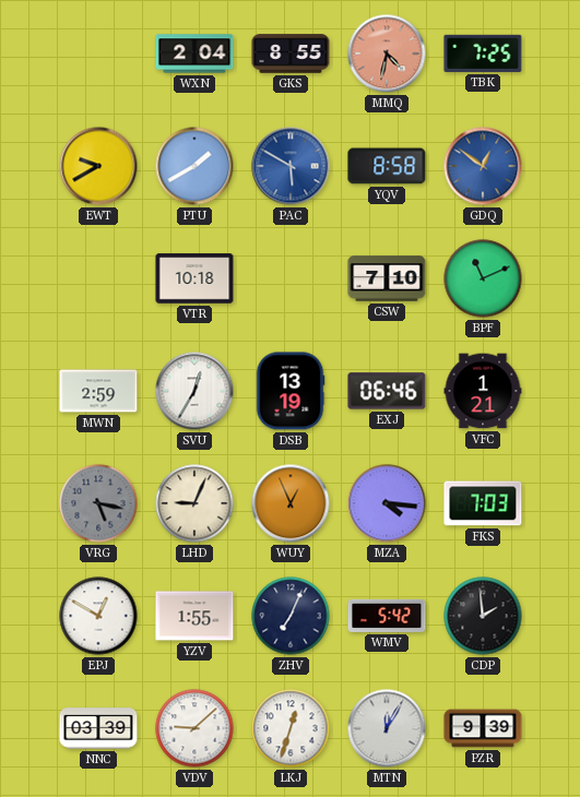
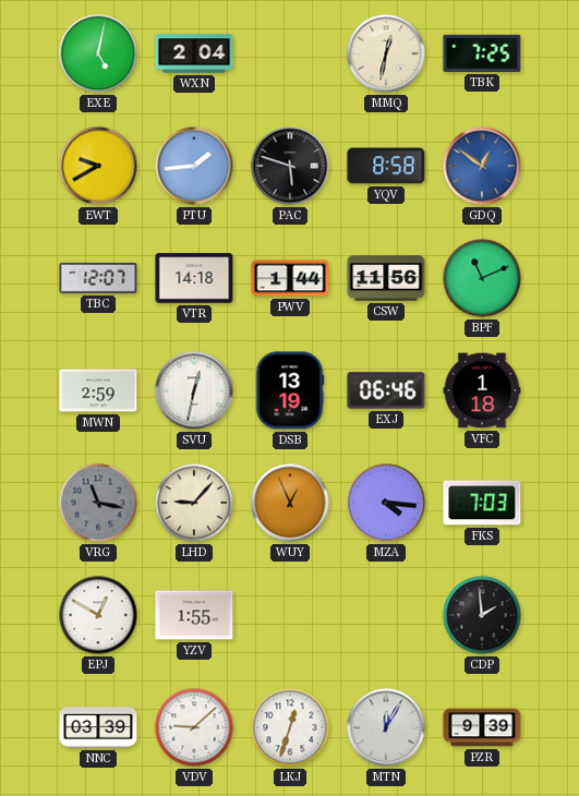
EXE: none -> 5:02 (98, 53)
GKS: 8:55 -> none (291, 53)
MMQ: 4:32 -> 12:32 (386, 53)
MMQ dial: salmon -> cream (386, 53)
PTU: 1:40 -> 1:44 (194, 166)
PAC: 5:50 -> 5:48 (290, 166)
PAC dial: blue -> black (290, 166)
TBC: none -> 12:07 (98, 278)
VTR: 10:18 -> 14:18 (194, 278)
PWV: none -> 1:44 (290, 278)
CSW: 7:10 -> 11:56 (386, 278)
SVU: 12:35 -> 12:32 (194, 390)
VFC: 1:21 -> 1:18 (482, 390)
VRG: 5:17 -> 11:17 (98, 503)
LHD: 9:04 -> 9:07 (194, 503)
ZHV: 7:04 -> none (291, 616)
WMV: 5:42 -> none (387, 616)
